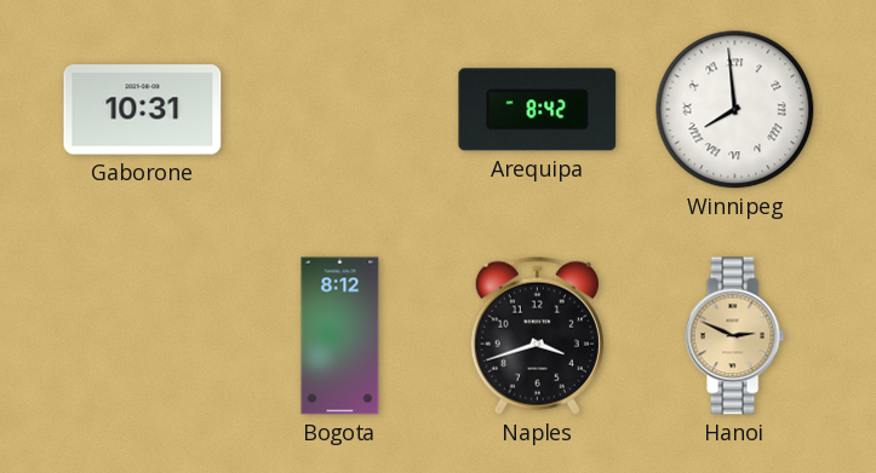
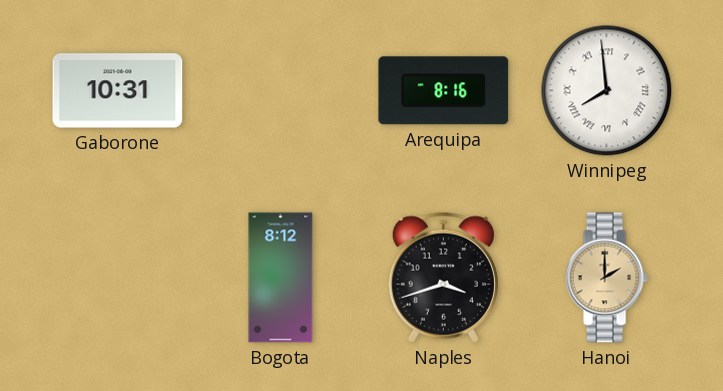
Arequipa: 8:42 -> 8:16 (444, 91)
Hanoi: 2:49 -> 2:00 (606, 278)
